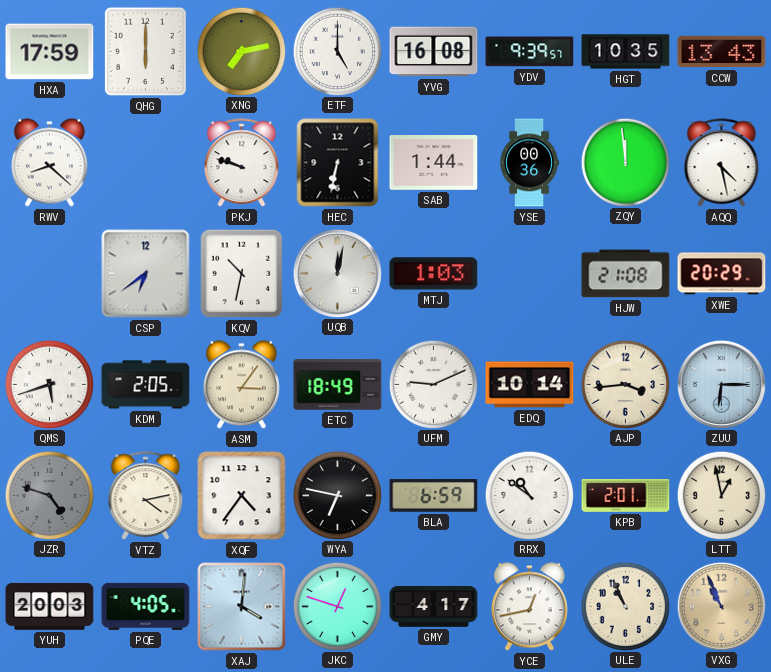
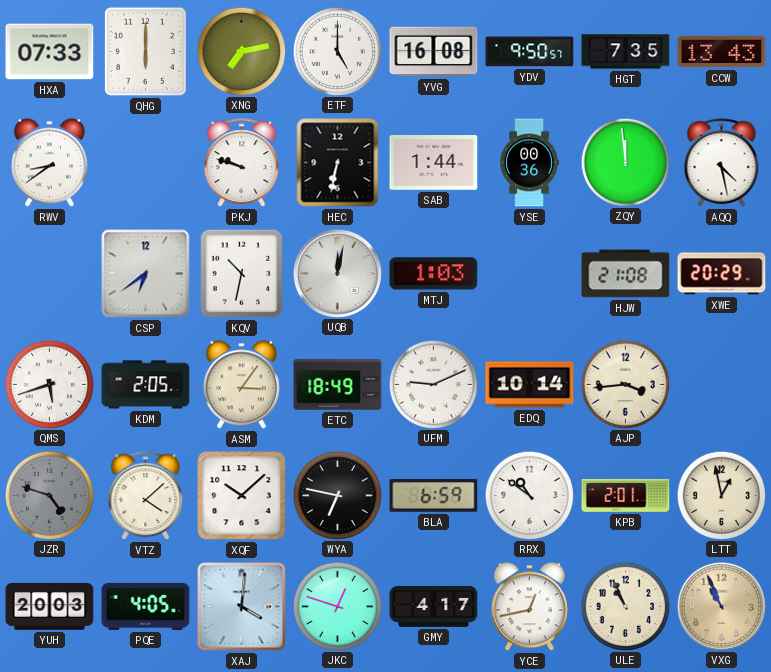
HXA: 17:59 -> 07:33 (50, 52)
YDV: 9:39 -> 9:50 (530, 52)
HGT: 10:35 -> 7:35 (626, 52)
RWV: 8:22 -> 8:39 (49, 163)
ZUU: 6:15 -> none (721, 384)
VTZ: 4:13 -> 4:08 (146, 496)
XQF: 4:36 -> 10:08 (242, 496)
